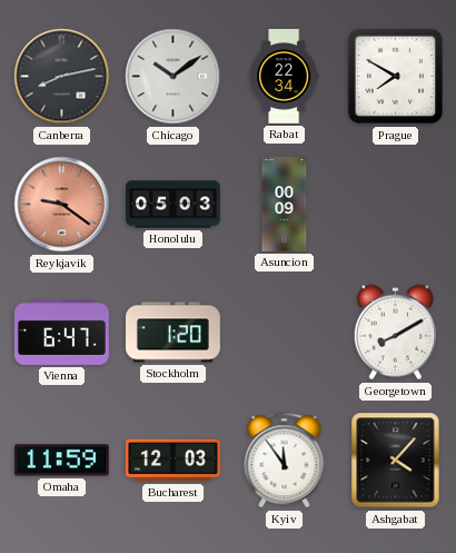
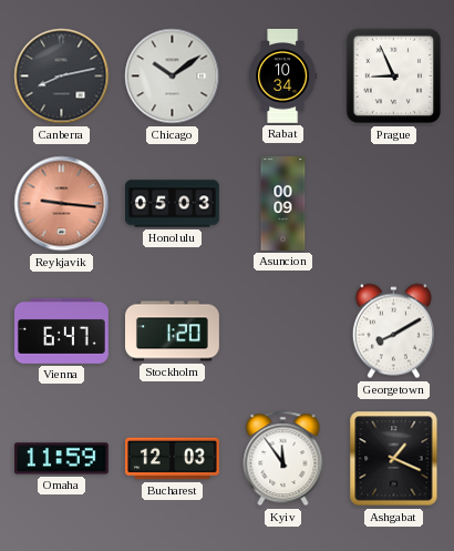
Rabat: 22:34 -> 10:34 (283, 76)
Prague: 7:50 -> 8:56 (394, 76)
Reykjavik: 9:21 -> 9:16 (62, 204)
Ashgabat: 4:07 -> 1:19 (394, 459)
